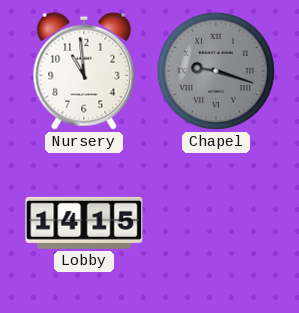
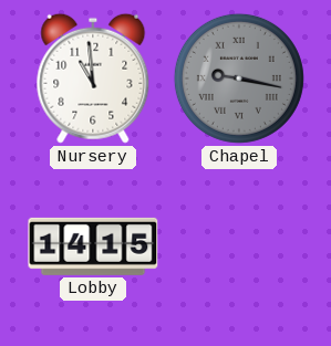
Chapel: 9:18 -> 9:17 (239, 78)
